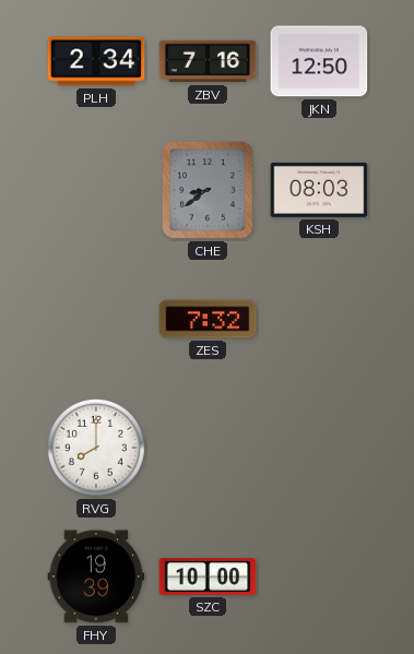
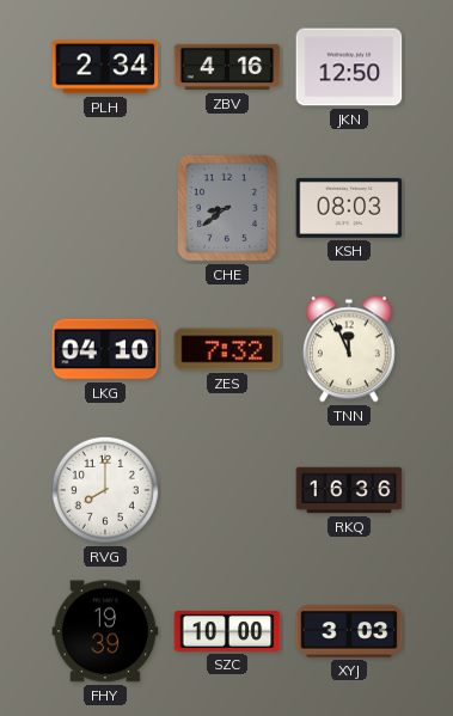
ZBV: 7:16 -> 4:16 (227, 67)
LKG: none -> 04:10 (105, 349)
TNN: none -> 11:56 (349, 349)
RKQ: none -> 16:36 (349, 490)
XYJ: none -> 3:03 (349, 631)
